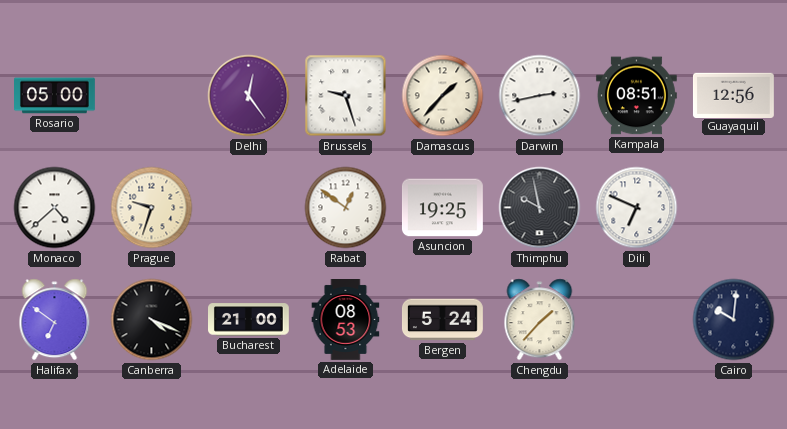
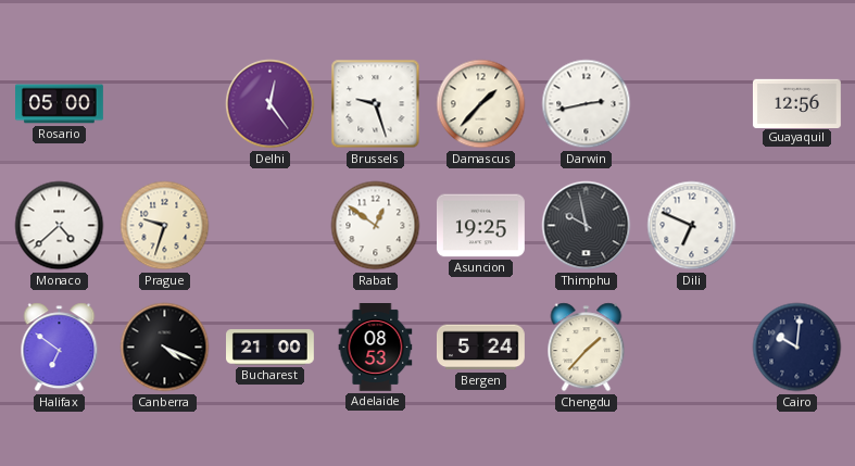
Kampala: 08:51 -> none (636, 96)
